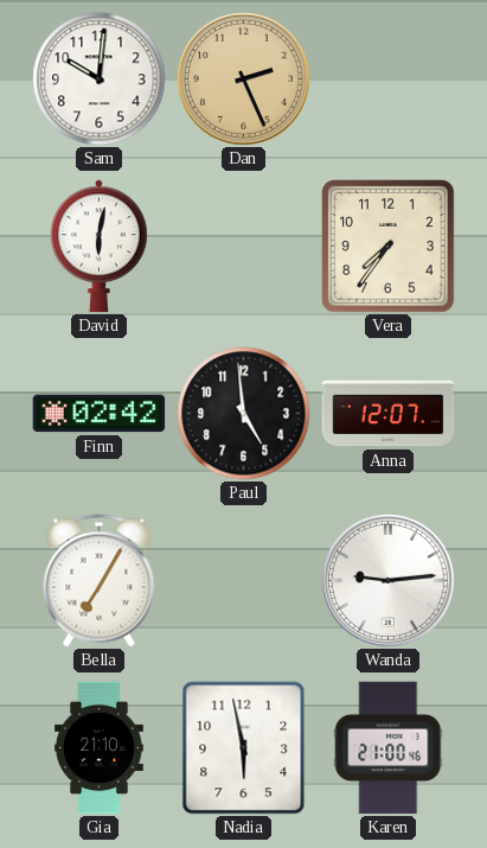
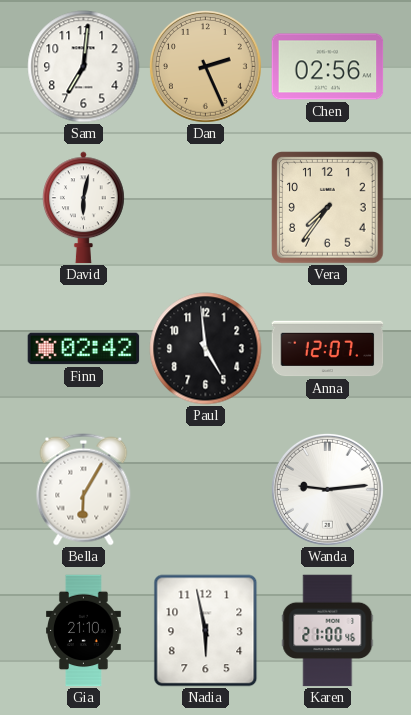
Sam: 10:01 -> 7:01 (84, 67)
Chen: none -> 02:56 (328, 67)
Bella: 7:05 -> 6:05 (84, 490)
